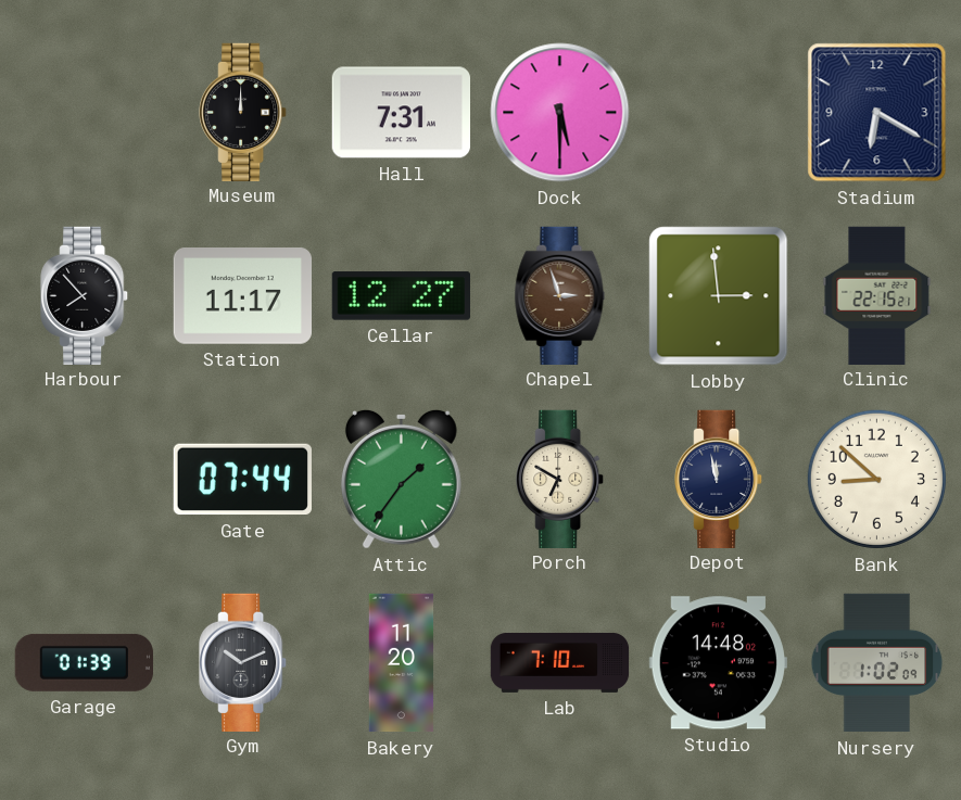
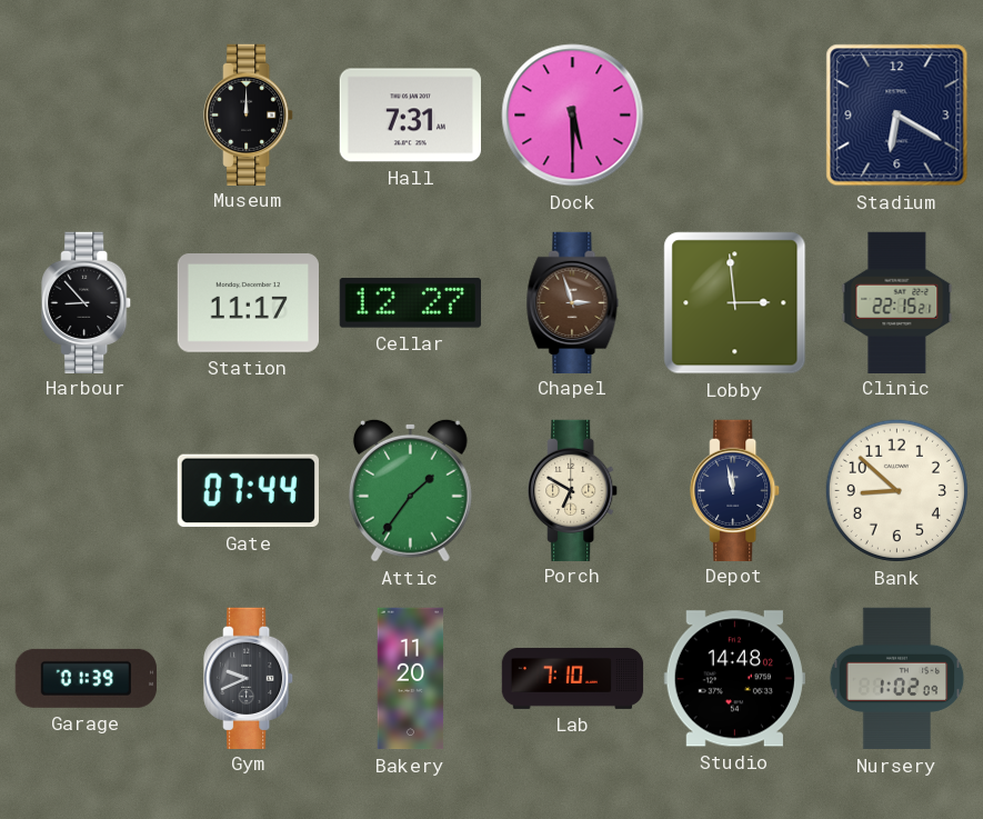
Harbour: 7:53 -> 8:53 (87, 302)
Gym: 10:11 -> 9:41 (249, 678)
